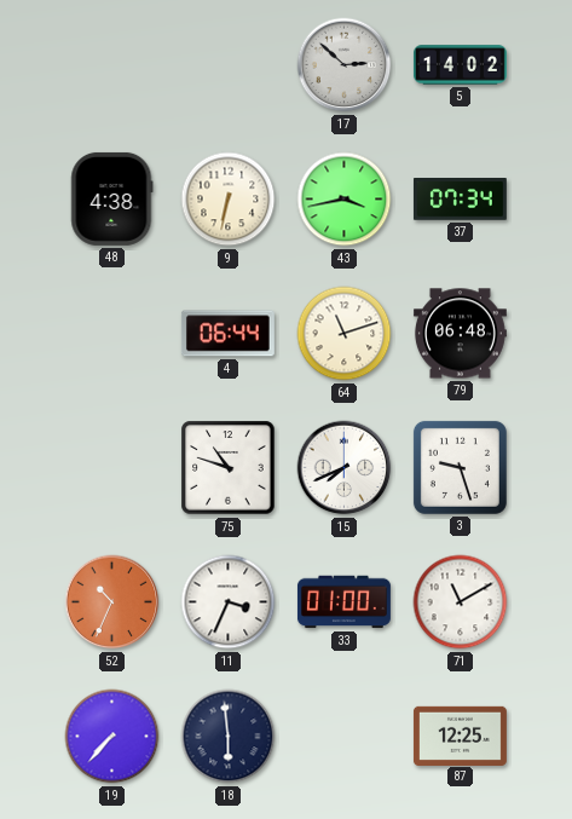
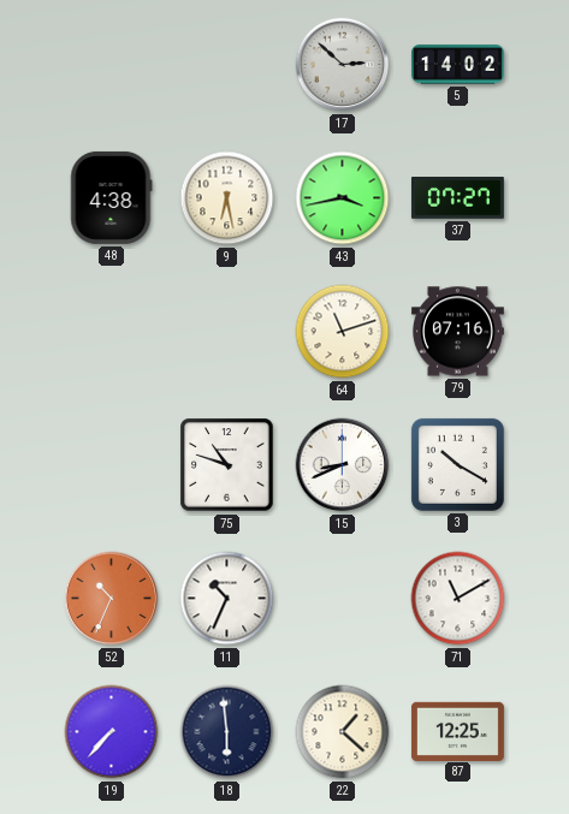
9: 6:32 -> 6:28 (227, 198)
37: 07:34 -> 07:27 (457, 198)
4: 06:44 -> none (227, 334)
79: 06:48 -> 07:16 (457, 332)
15: 7:41 -> 8:41 (343, 465)
3: 9:27 -> 10:20 (457, 464)
11: 3:34 -> 10:34 (227, 599)
33: 01:00 -> none (343, 602)
22: none -> 1:22 (343, 732)
